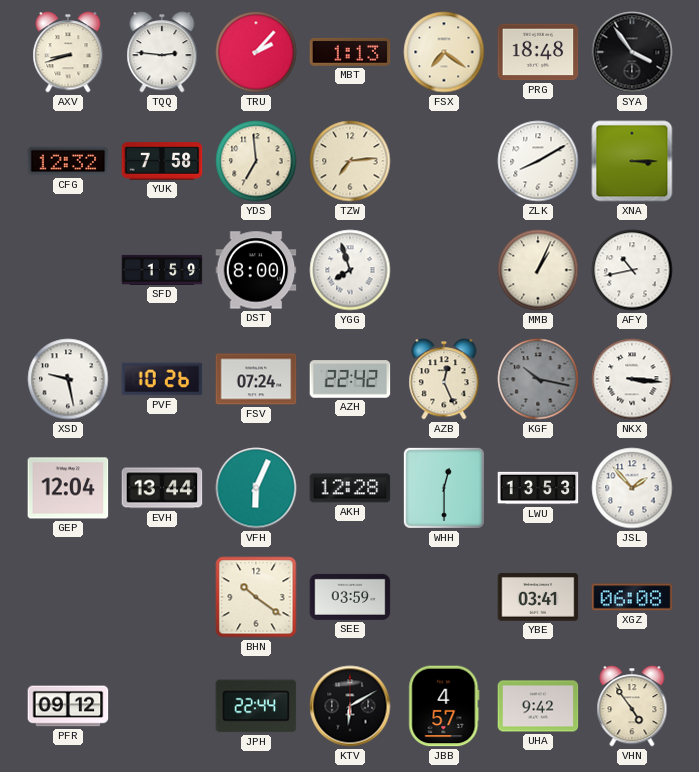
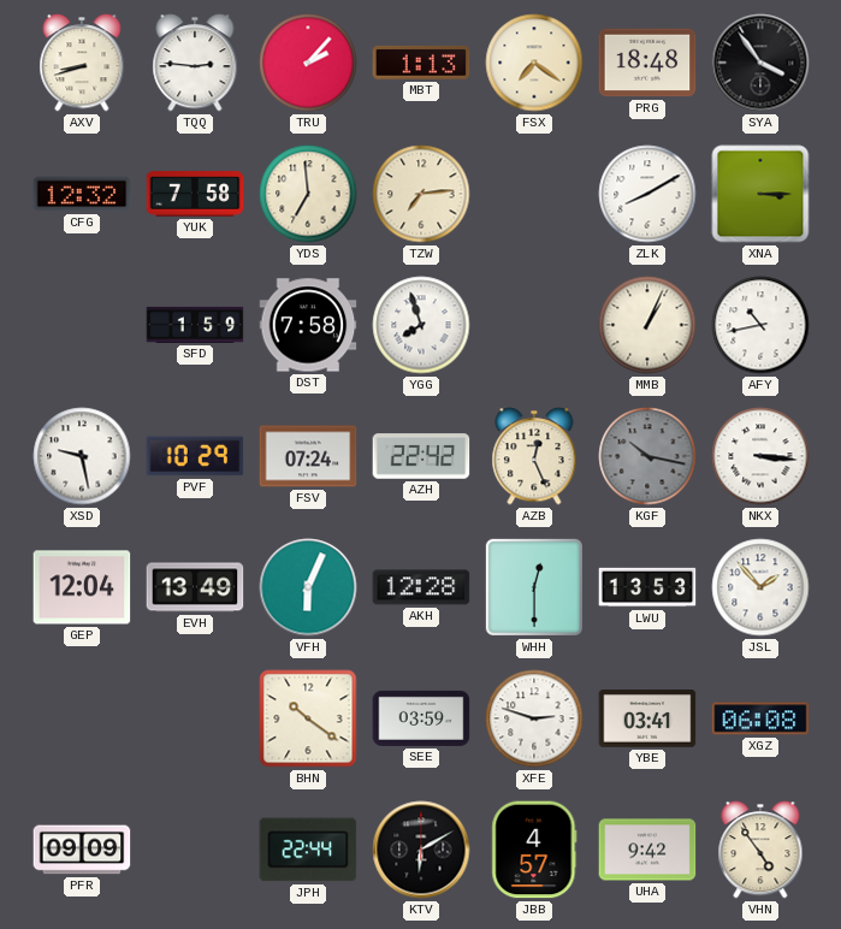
DST: 8:00 -> 7:58 (308, 325)
PVF: 10:26 -> 10:29 (195, 456)
EVH: 13:44 -> 13:49 (195, 587)
XFE: none -> 2:48 (534, 718)
PFR: 09:12 -> 09:09 (82, 850)
